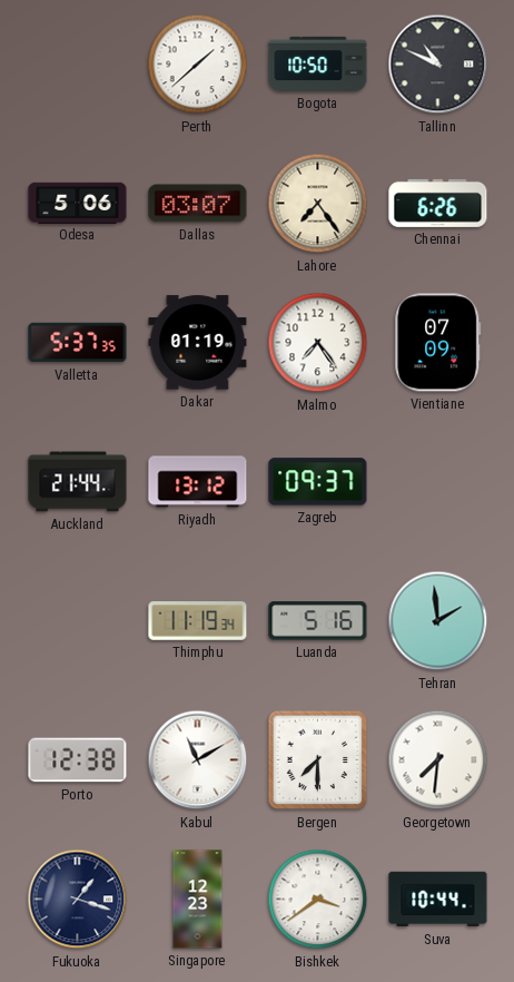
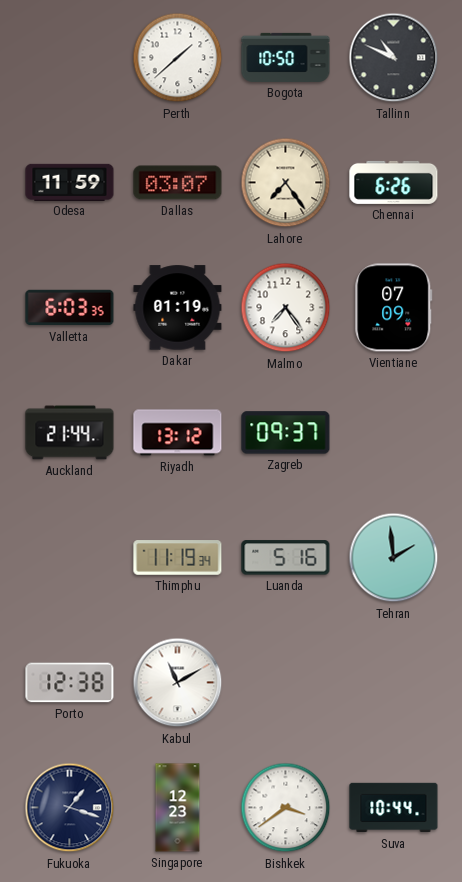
Odesa: 5:06 -> 11:59 (70, 182)
Valletta: 5:37 -> 6:03 (70, 308)
Bergen: 7:30 -> none (318, 760)
Georgetown: 7:31 -> none (438, 760)
